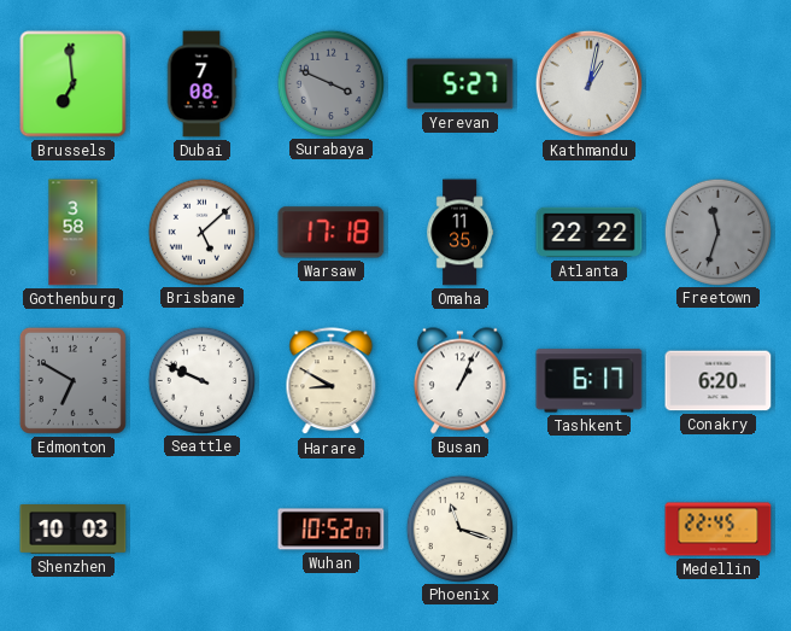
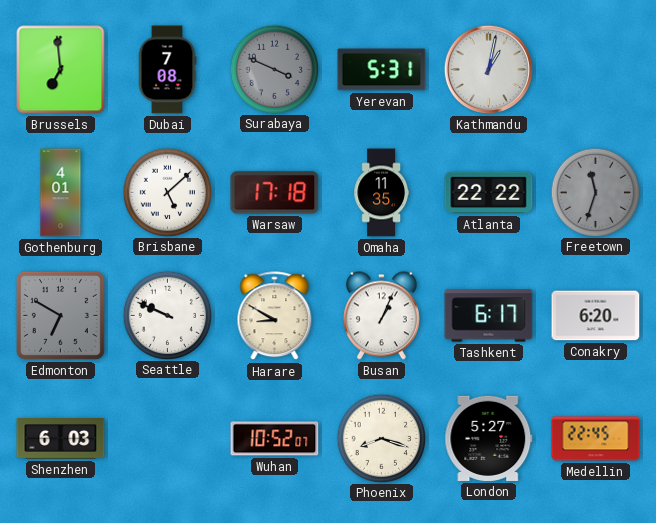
Yerevan: 5:27 -> 5:31 (382, 70)
Gothenburg: 3:58 -> 4:01 (61, 193)
Shenzhen: 10:03 -> 6:03 (61, 439)
Phoenix: 11:18 -> 8:18 (381, 438)
London: none -> 5:27 (489, 438)
